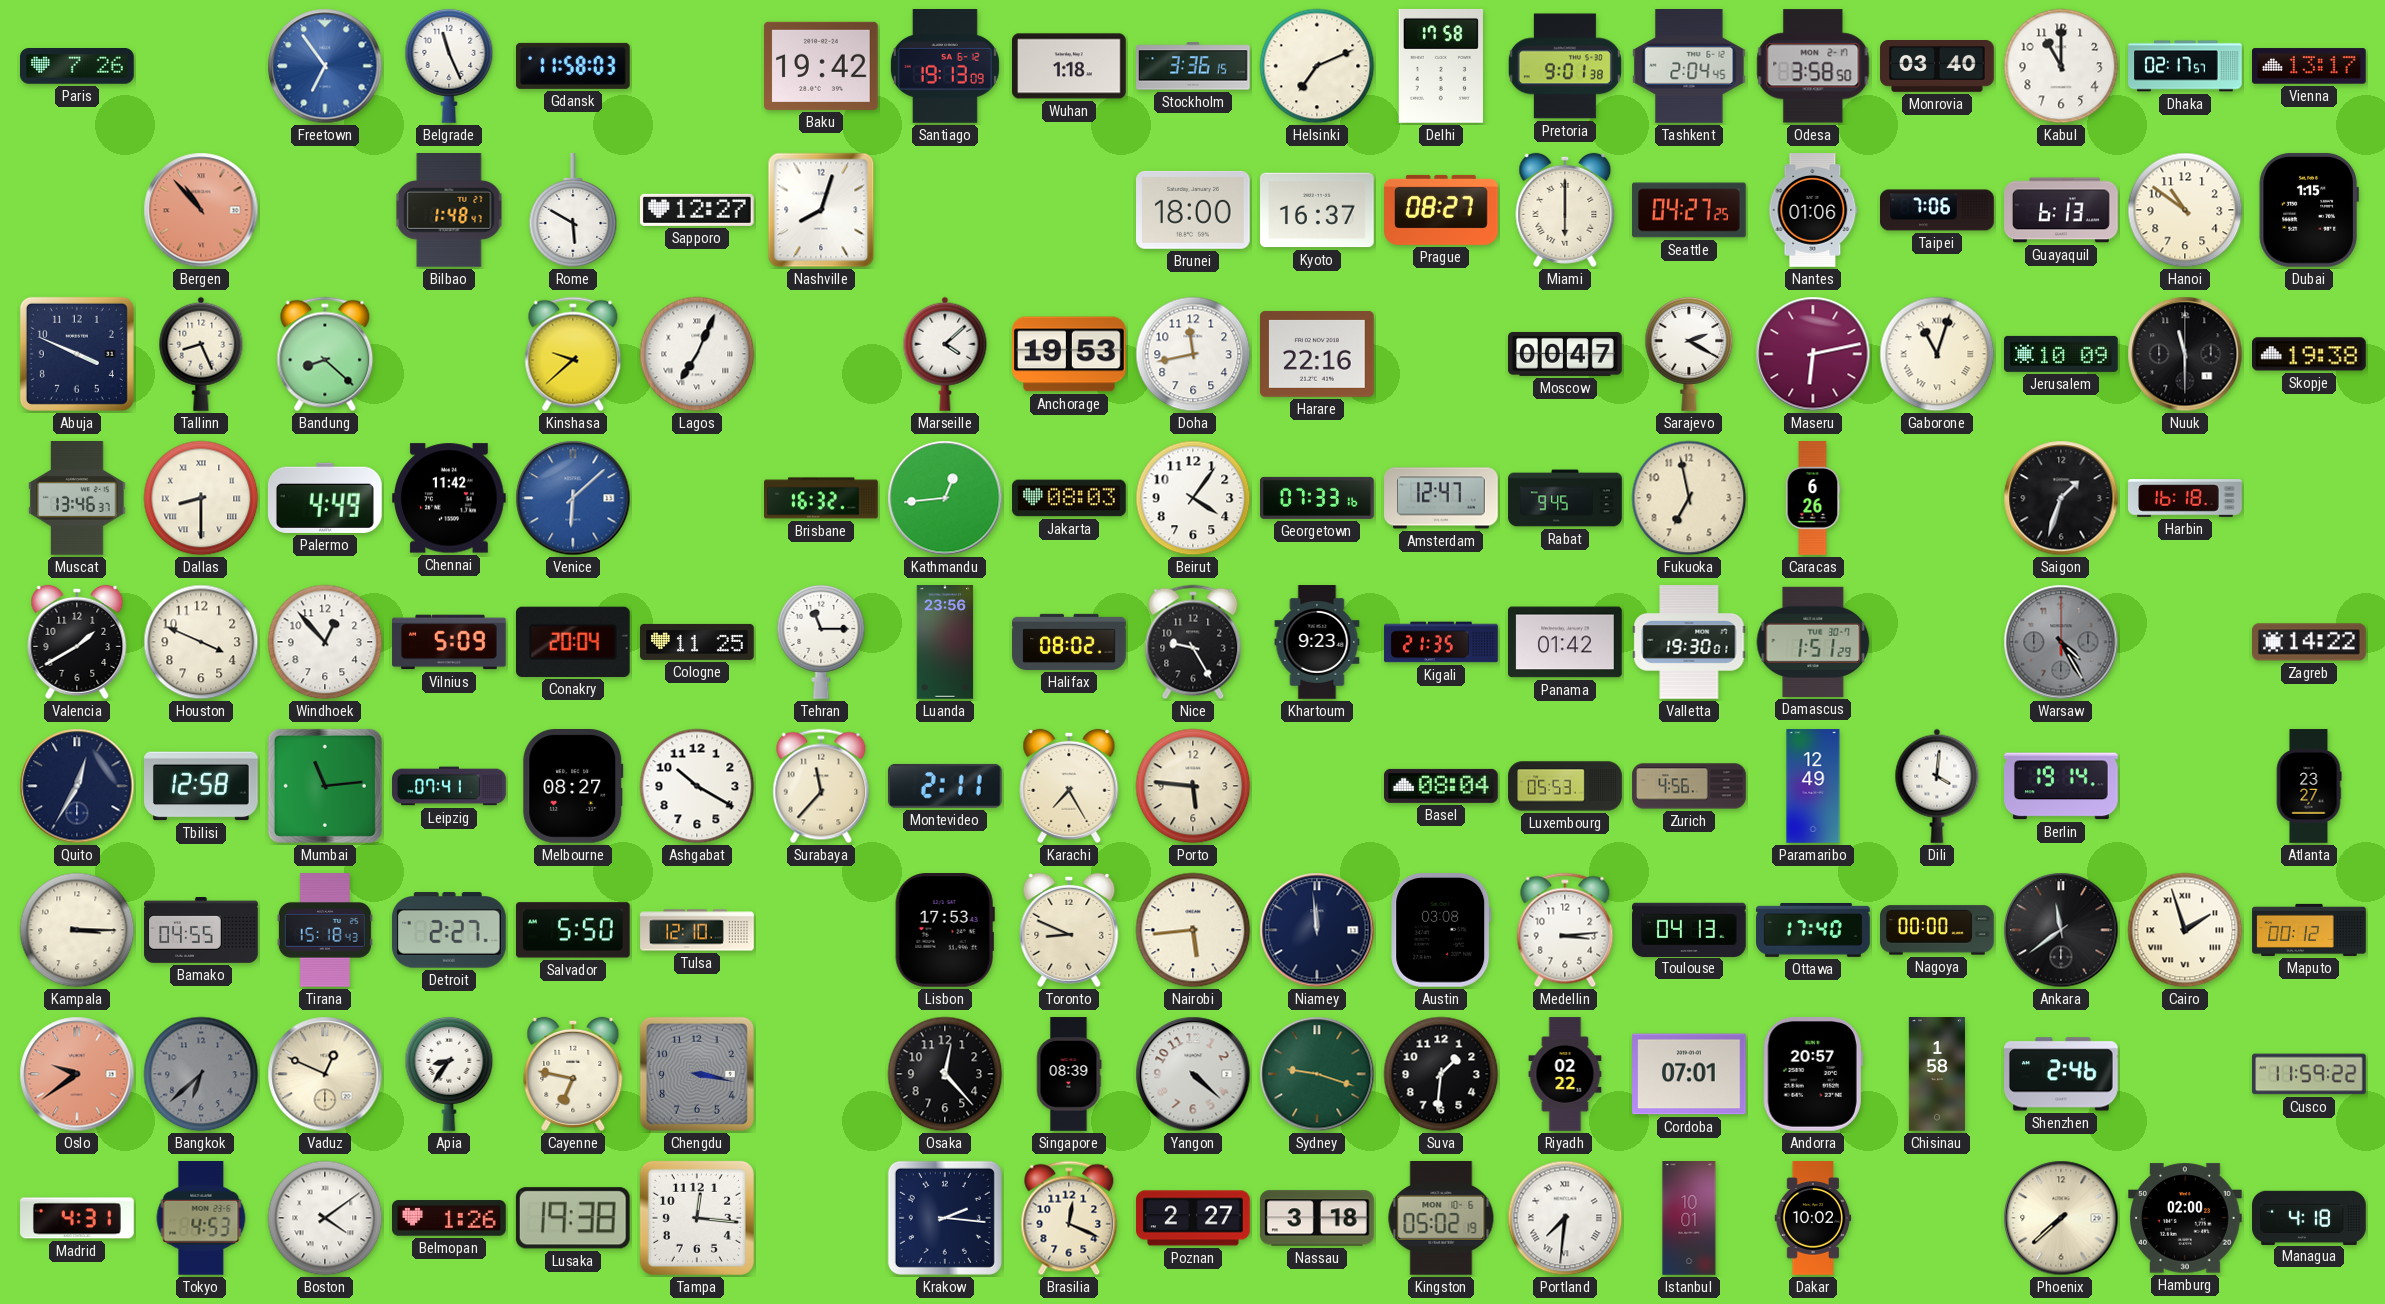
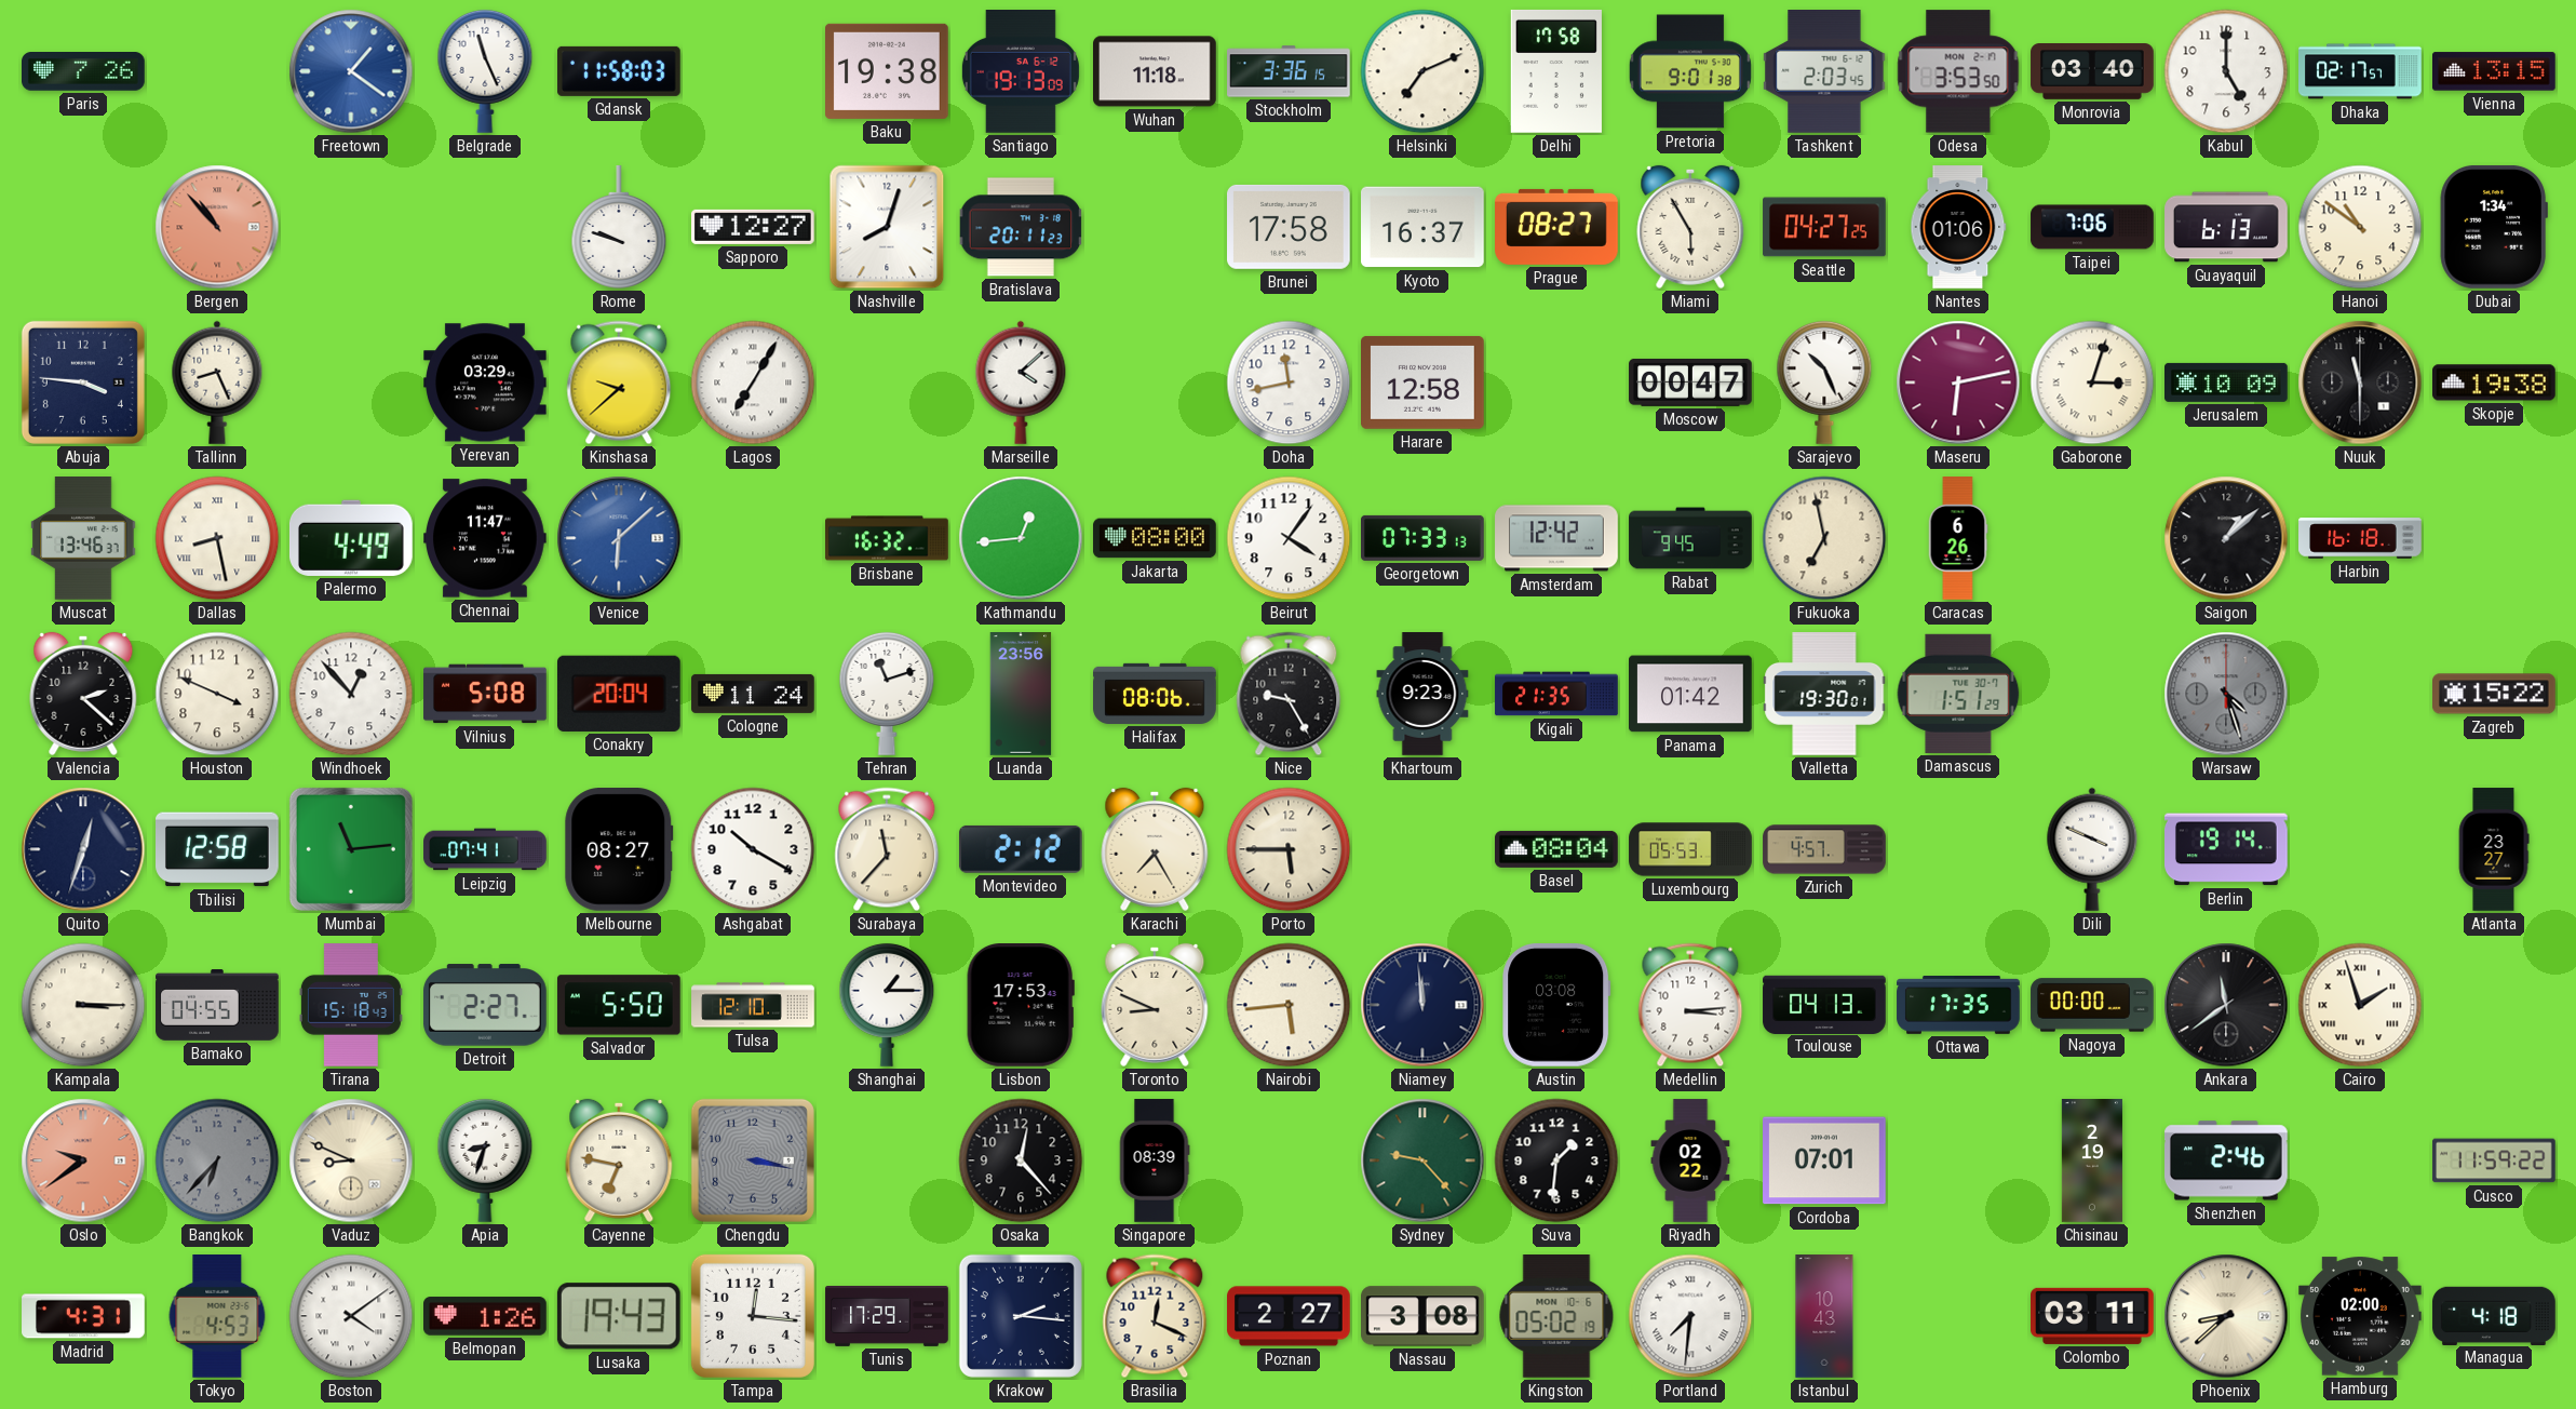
Freetown: 6:54 -> 1:21 (351, 71)
Baku: 19:42 -> 19:38 (888, 71)
Wuhan: 1:18 -> 11:18 (1156, 71)
Tashkent: 2:04 -> 2:03 (1824, 72)
Odesa: 3:58 -> 3:53 (1958, 71)
Kabul: 11:00 -> 5:00 (2226, 71)
Vienna: 13:17 -> 13:15 (2495, 71)
Bilbao: 1:48 -> none (449, 211)
Rome: 5:50 -> 9:48 (619, 227)
Bratislava: none -> 20:11 (1021, 227)
Brunei: 18:00 -> 17:58 (1290, 227)
Miami: 6:00 -> 5:55 (1690, 227)
Dubai: 1:15 -> 1:34 (2494, 227)
Abuja: 3:49 -> 3:46 (83, 383)
Bandung: 8:22 -> none (325, 354)
Yerevan: none -> 03:29 (486, 383)
Lagos: 7:04 -> 7:05 (753, 383)
Anchorage: 19:53 -> none (1070, 354)
Harare: 22:16 -> 12:58 (1424, 383)
Sarajevo: 2:20 -> 10:26 (1824, 383)
Gaborone: 11:03 -> 3:03 (2092, 383)
Dallas: 8:30 -> 8:28 (217, 538)
Chennai: 11:42 -> 11:47 (486, 538)
Jakarta: 08:03 -> 08:00 (1155, 538)
Georgetown: 07:33:16 -> 07:33:13 (1424, 538)
Amsterdam: 12:47 -> 12:42 (1556, 538)
Saigon: 1:33 -> 1:08 (2226, 538)
Valencia: 1:40 -> 2:22 (83, 694)
Vilnius: 5:09 -> 5:08 (485, 694)
Cologne: 11:25 -> 11:24 (753, 694)
Tehran: 11:15 -> 11:12 (887, 694)
Halifax: 08:02 -> 08:06 (1155, 694)
Warsaw: 4:25 -> 4:27 (2226, 694)
Zagreb: 14:22 -> 15:22 (2495, 694)
Quito: 12:35 -> 12:33 (83, 849)
Montevideo: 2:11 -> 2:12 (1021, 849)
Porto: 5:46 -> 5:45 (1289, 849)
Zurich: 4:56 -> 4:57 (1824, 849)
Paramaribo: 12:49 -> none (1813, 786)
Dili: 4:01 -> 3:49 (2092, 849)
Shanghai: none -> 1:15 (887, 1005)
Ottawa: 17:40 -> 17:35 (1958, 1006)
Maputo: 00:12 -> none (2309, 930)
Bangkok: 6:38 -> 6:37 (217, 1160)
Vaduz: 12:49 -> 8:49 (351, 1160)
Apia: 8:36 -> 8:33 (485, 1160)
Yangon: 4:22 -> none (1193, 1074)
Sydney: 9:18 -> 9:23 (1422, 1160)
Andorra: 20:57 -> none (1813, 1075)
Chisinau: 1:58 -> 2:19 (2092, 1160)
Lusaka: 19:38 -> 19:43 (619, 1316)
Tunis: none -> 17:29 (887, 1317)
Nassau: 3:18 -> 3:08 (1424, 1316)
Istanbul: 10:01 -> 10:43 (1824, 1316)
Dakar: 10:02 -> none (1813, 1218)
Colombo: none -> 03:11 (2093, 1316)
Phoenix: 7:38 -> 8:38 (2226, 1316)
